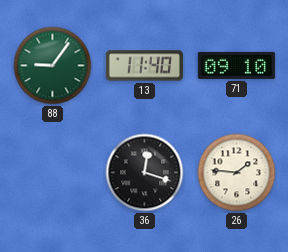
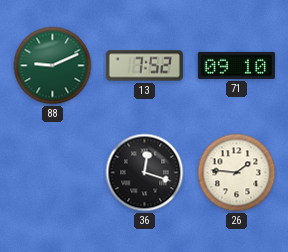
88: 9:06 -> 9:11 (53, 66)
13: 11:40 -> 7:52 (144, 66)
